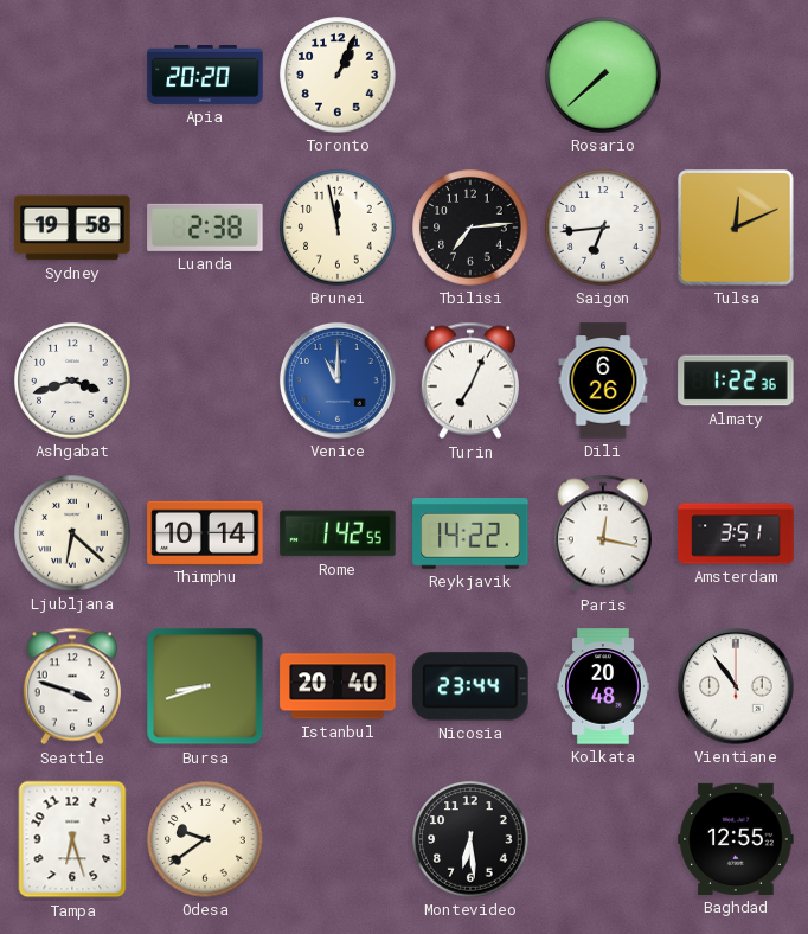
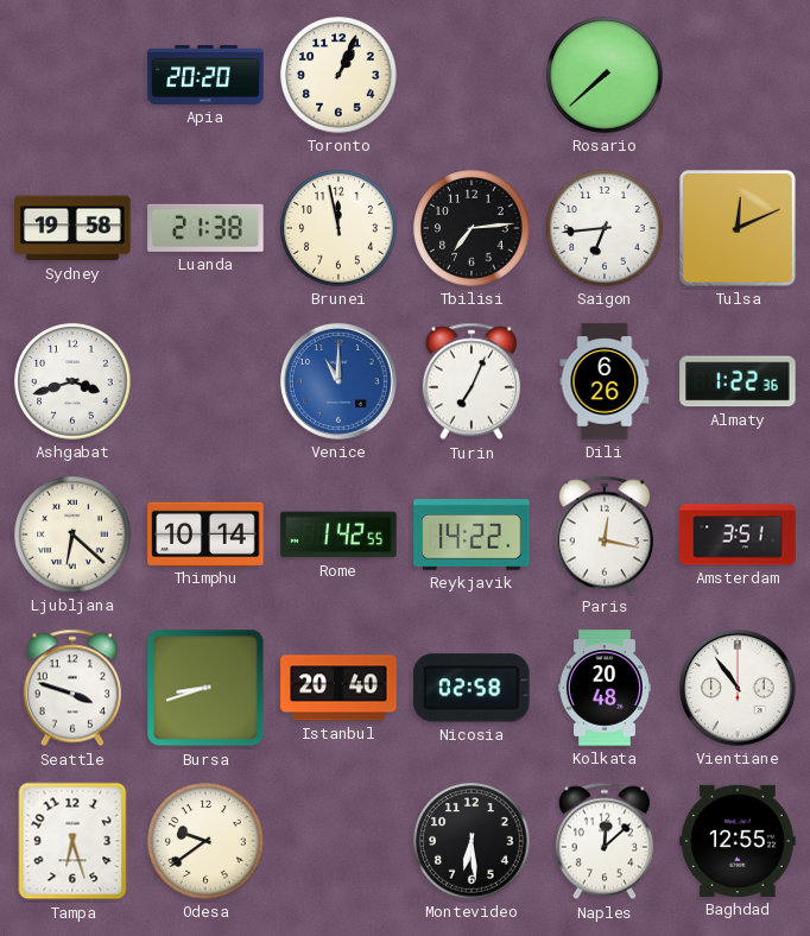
Luanda: 2:38 -> 21:38 (205, 228)
Nicosia: 23:44 -> 02:58 (472, 688)
Naples: none -> 12:08 (605, 841)
